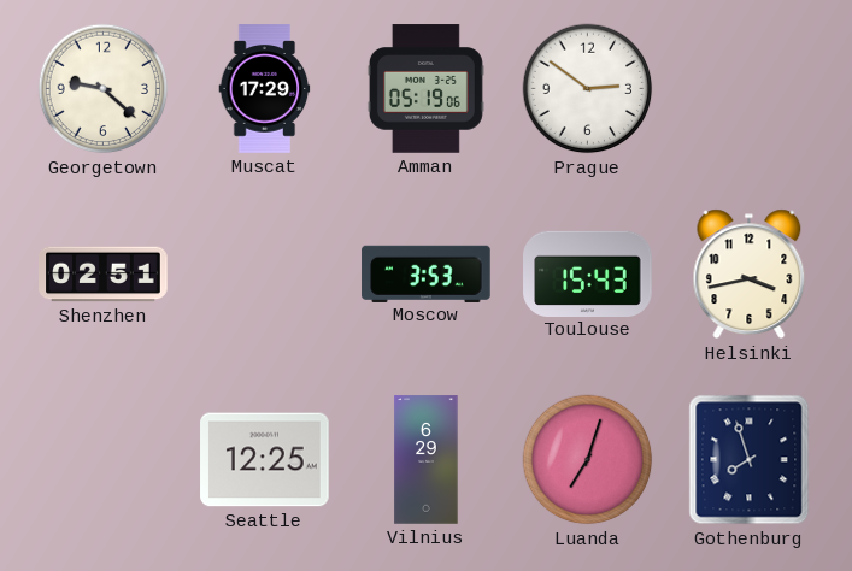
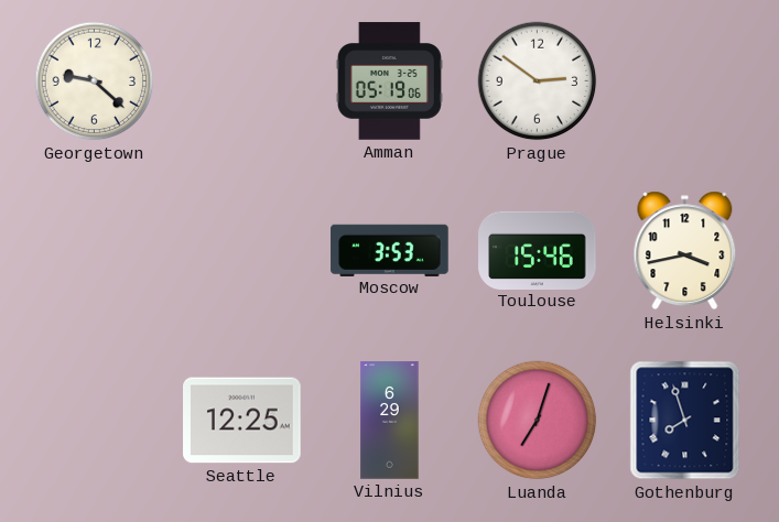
Muscat: 17:29 -> none (265, 89)
Shenzhen: 02:51 -> none (104, 275)
Toulouse: 15:43 -> 15:46 (538, 250)
